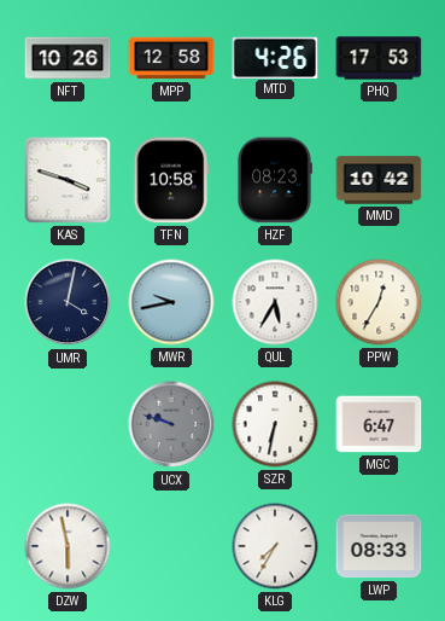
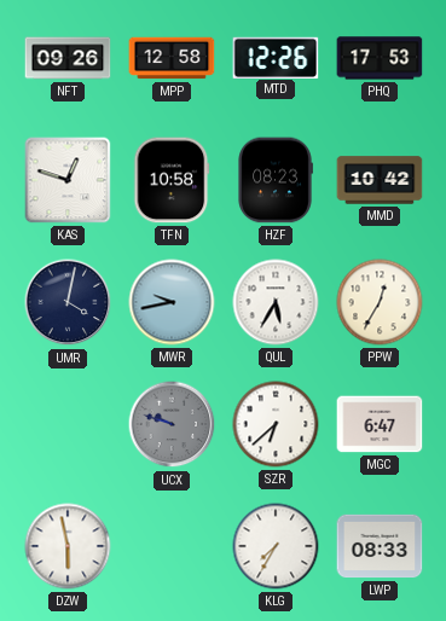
NFT: 10:26 -> 09:26 (68, 58)
MTD: 4:26 -> 12:26 (276, 57)
KAS: 3:48 -> 12:48 (68, 180)
SZR: 6:32 -> 6:38 (276, 424)
